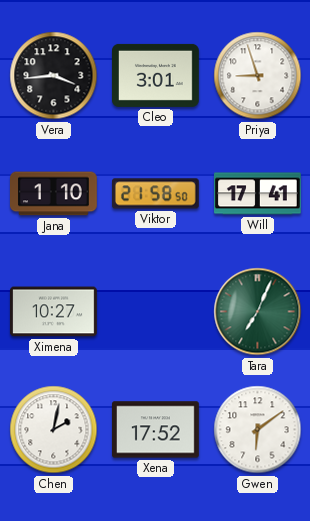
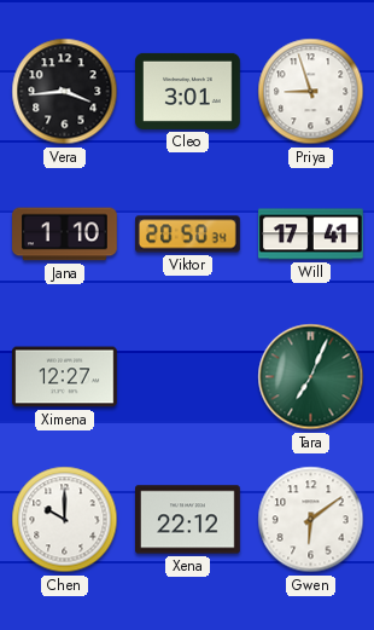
Viktor: 21:58 -> 20:50 (188, 235)
Ximena: 10:27 -> 12:27 (65, 377)
Chen: 2:02 -> 10:00 (65, 520)
Xena: 17:52 -> 22:12 (188, 520)
